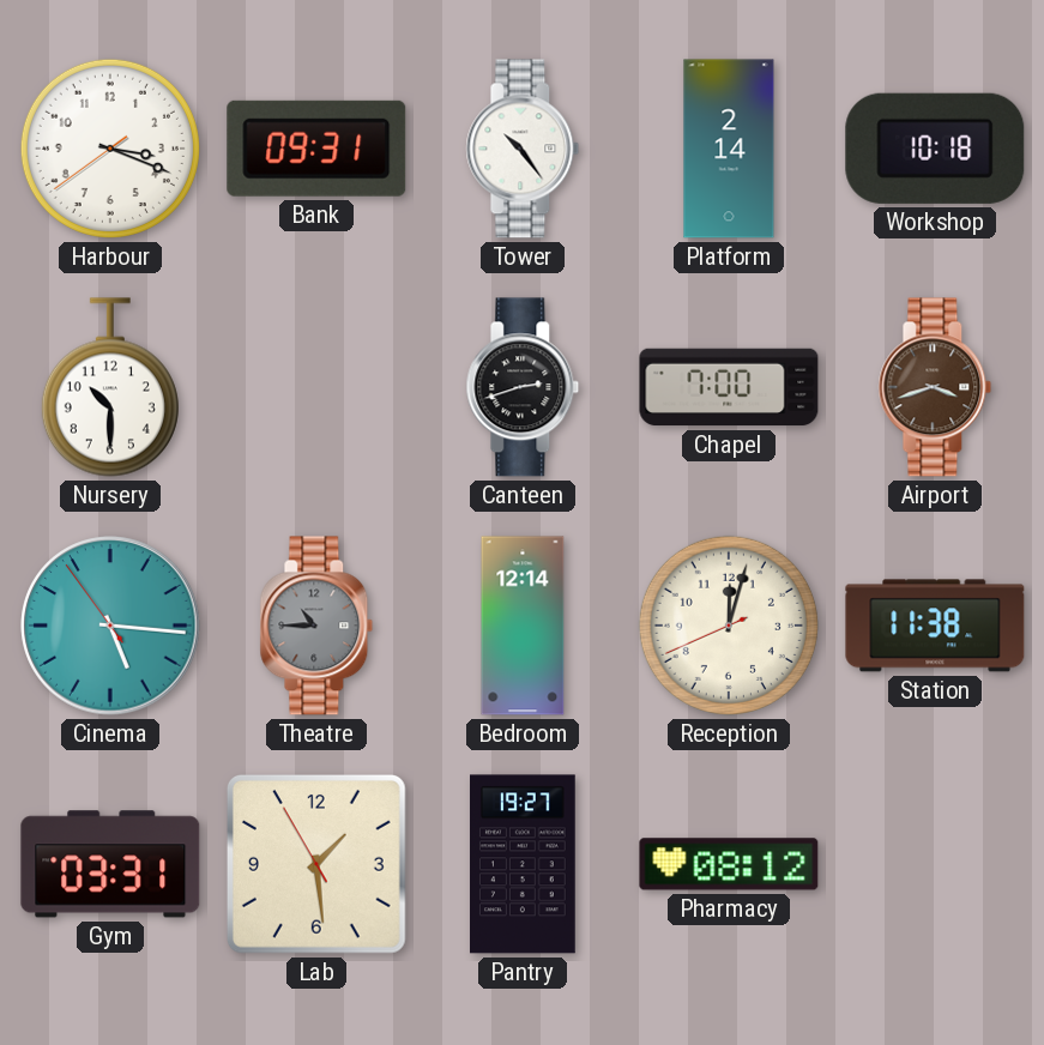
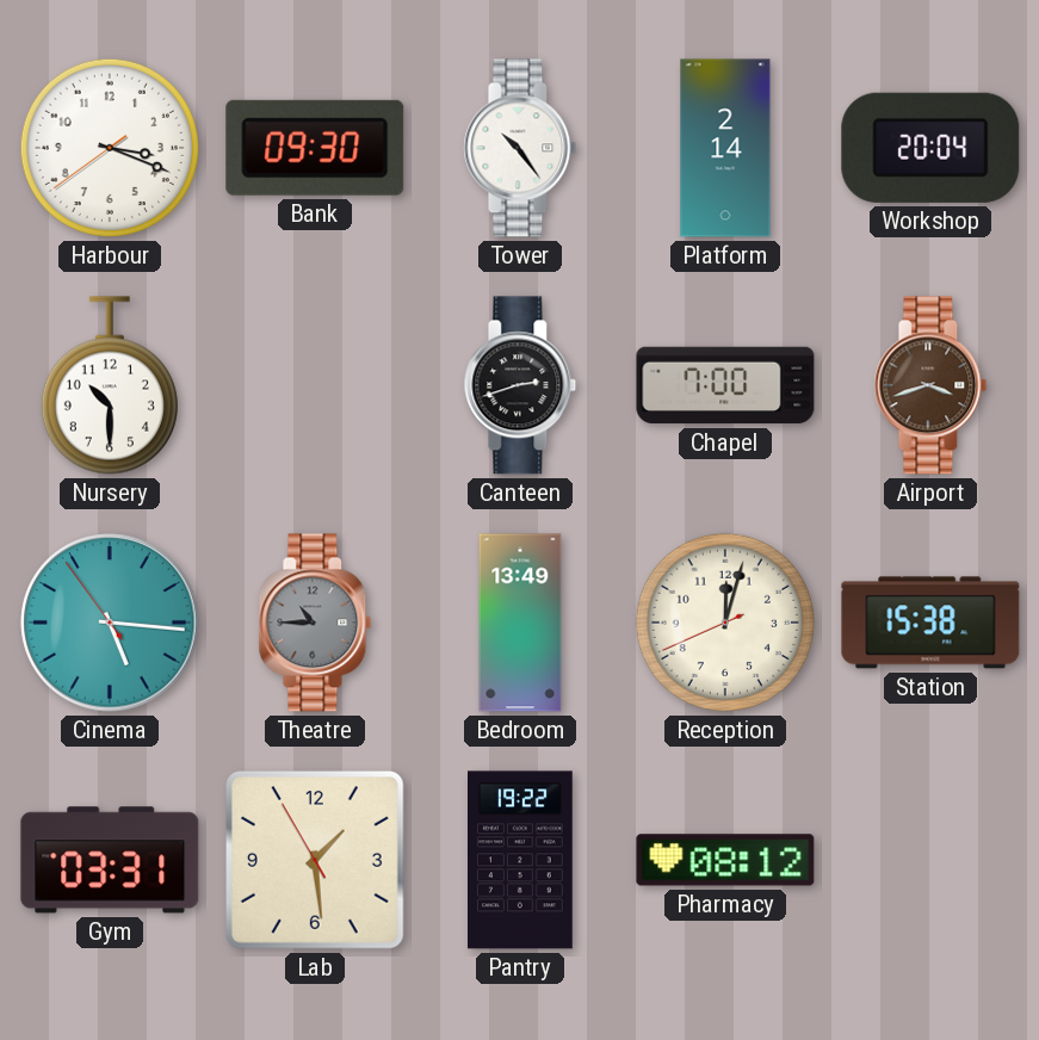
Bank: 09:31 -> 09:30 (315, 148)
Workshop: 10:18 -> 20:04 (930, 148)
Bedroom: 12:14 -> 13:49 (520, 623)
Station: 11:38 -> 15:38 (930, 623)
Pantry: 19:27 -> 19:22 (521, 860)
